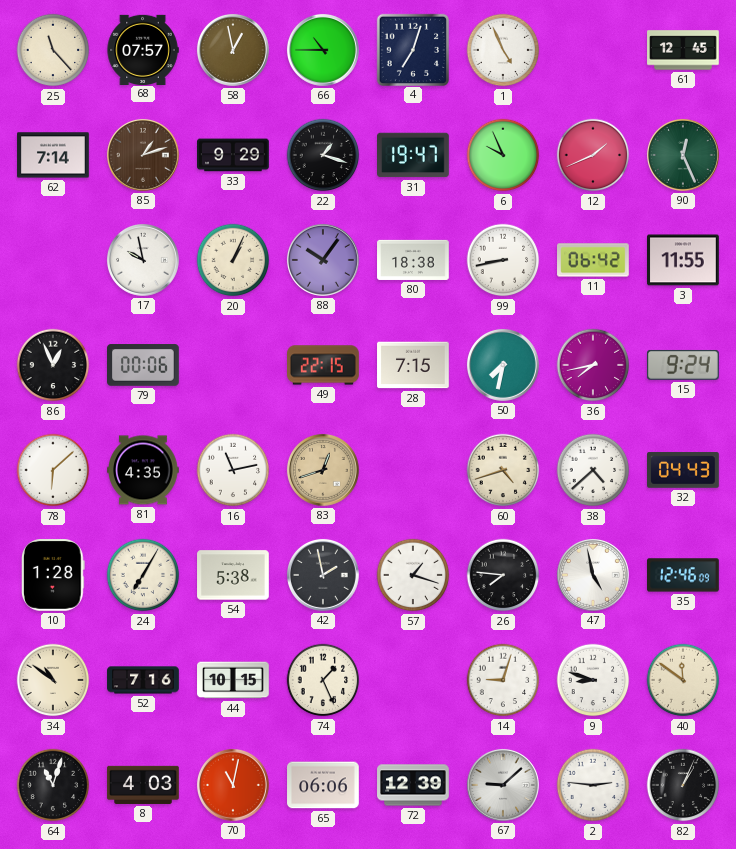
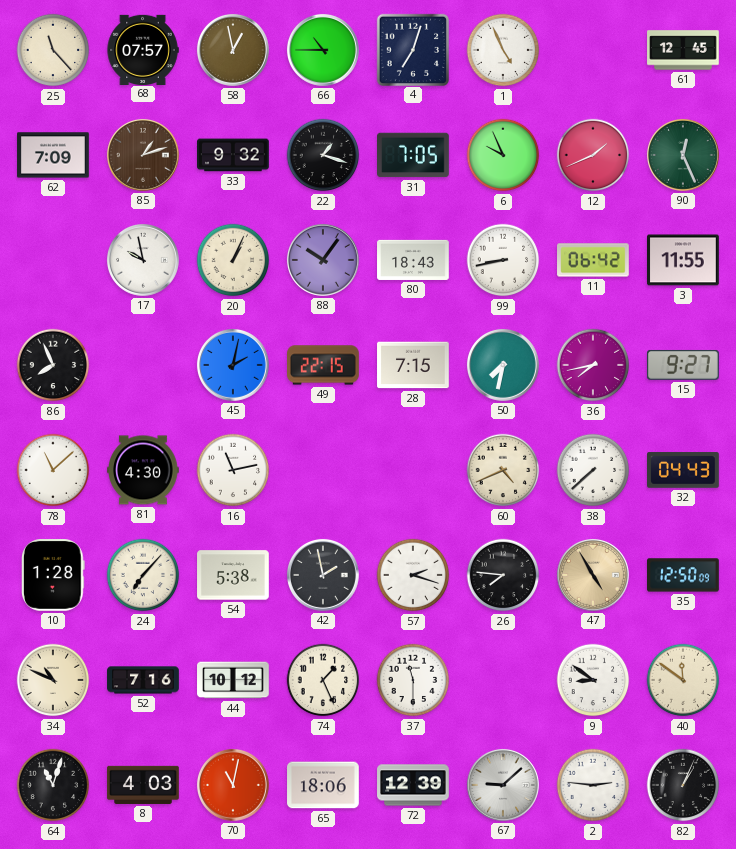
62: 7:14 -> 7:09 (53, 155)
33: 9:29 -> 9:32 (233, 155)
31: 19:47 -> 7:05 (414, 155)
80: 18:38 -> 18:43 (413, 260)
86: 12:56 -> 7:56 (53, 365)
79: 00:06 -> none (144, 365)
45: none -> 2:02 (233, 365)
15: 9:24 -> 9:27 (683, 365)
78: 6:08 -> 11:08 (53, 470)
81: 4:35 -> 4:30 (144, 470)
83: 12:42 -> none (323, 470)
60: 4:42 -> 4:41 (503, 470)
38: 4:38 -> 7:38 (593, 470)
24: 7:05 -> 7:07 (143, 575)
57: 1:18 -> 2:18 (413, 575)
47: 4:58 -> 4:55 (593, 575)
47 dial: white -> champagne (593, 575)
35: 12:46 -> 12:50 (683, 575)
34: 10:51 -> 10:49 (53, 680)
44: 10:15 -> 10:12 (233, 680)
37: none -> 11:30 (413, 680)
14: 9:03 -> none (503, 680)
9: 8:48 -> 8:51 (593, 680)
65: 06:06 -> 18:06 (323, 785)
